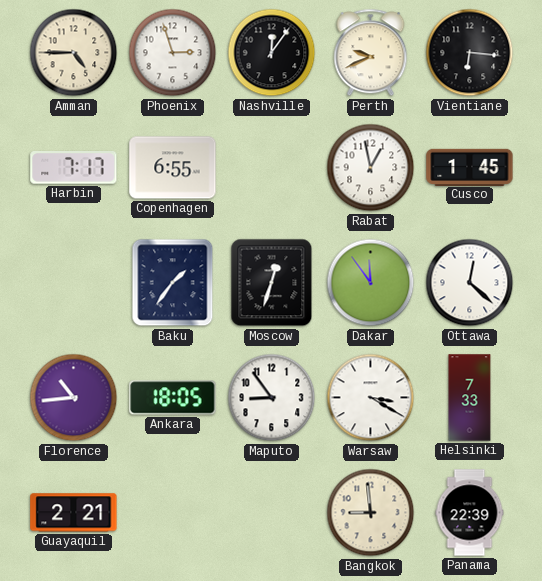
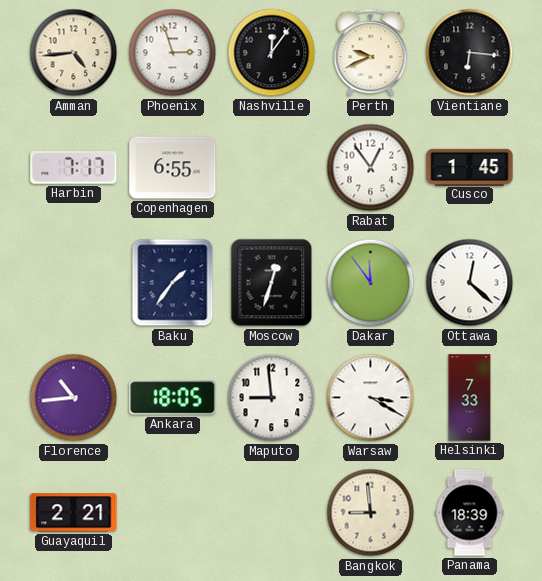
Amman: 4:45 -> 4:44 (74, 53)
Rabat: 12:58 -> 12:54 (371, 168)
Maputo: 8:54 -> 8:59 (272, 398)
Panama: 22:39 -> 18:39 (470, 513)
